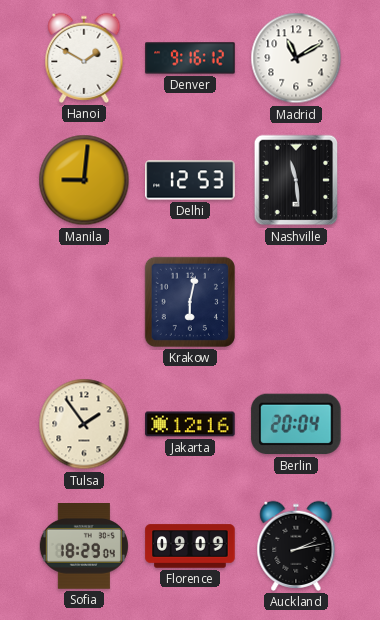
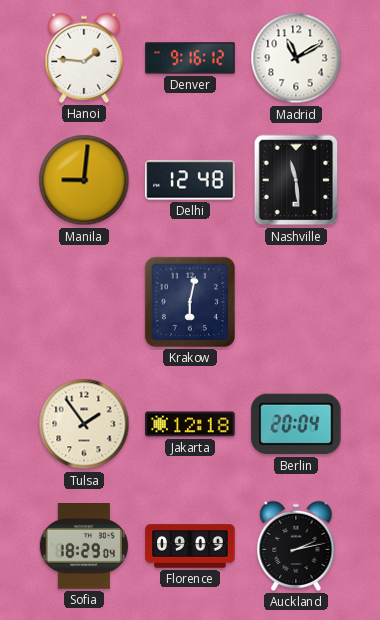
Hanoi: 1:50 -> 1:46 (84, 58)
Delhi: 12:53 -> 12:48 (190, 180)
Jakarta: 12:16 -> 12:18 (190, 424)
